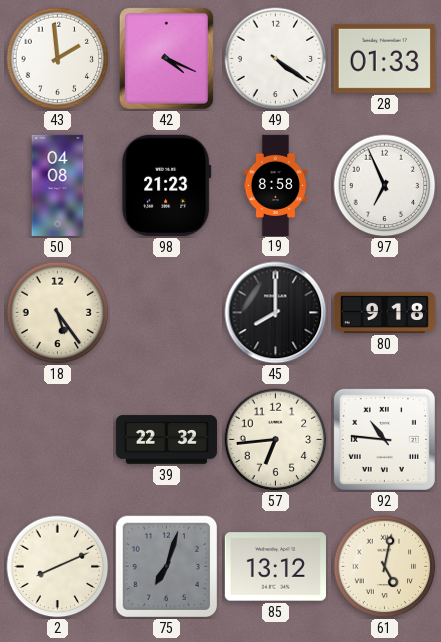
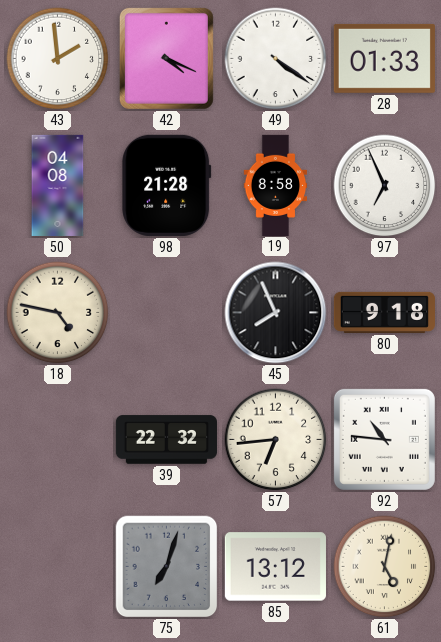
98: 21:23 -> 21:28 (167, 185)
18: 5:24 -> 4:47 (58, 313)
45: 8:00 -> 7:56 (276, 313)
2: 8:11 -> none (58, 567)
